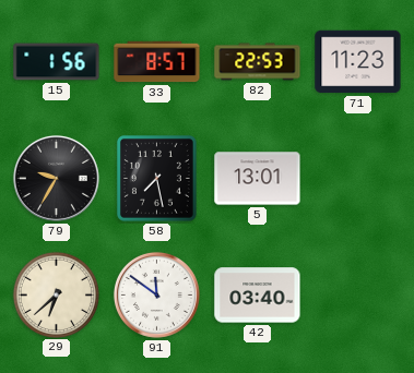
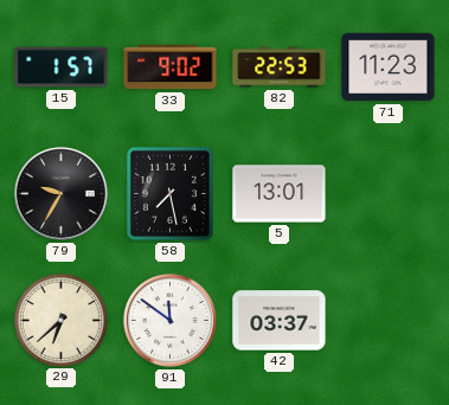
15: 1:56 -> 1:57 (62, 67)
33: 8:57 -> 9:02 (171, 67)
42: 03:40 -> 03:37 (280, 321)
